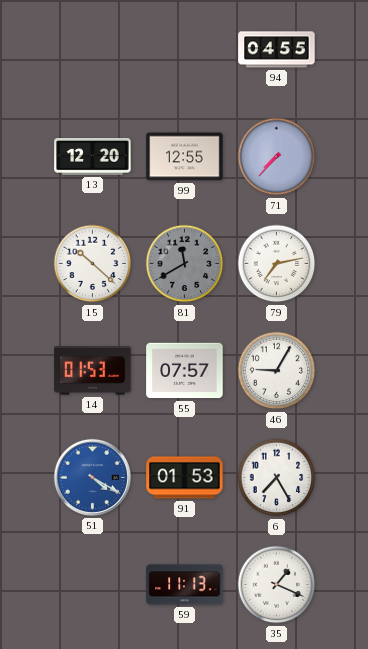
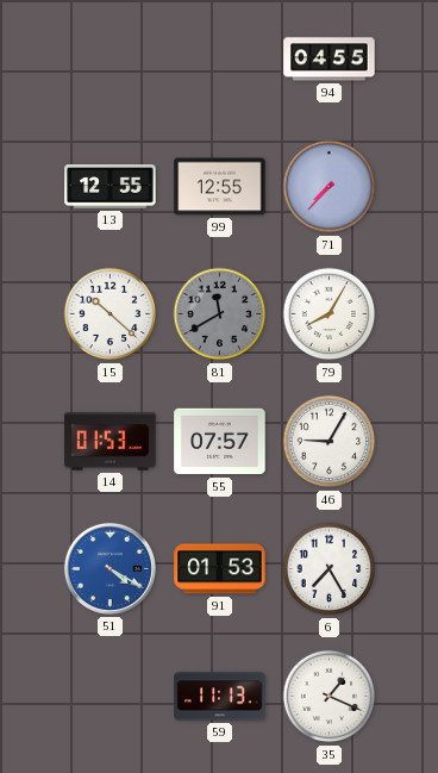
13: 12:20 -> 12:55 (111, 187)
79: 7:13 -> 8:05 (330, 314)
